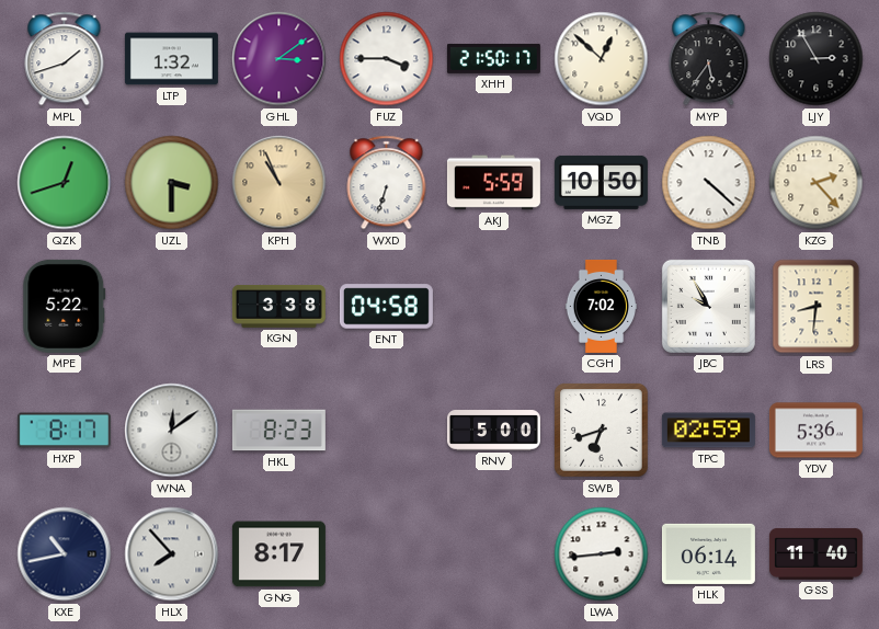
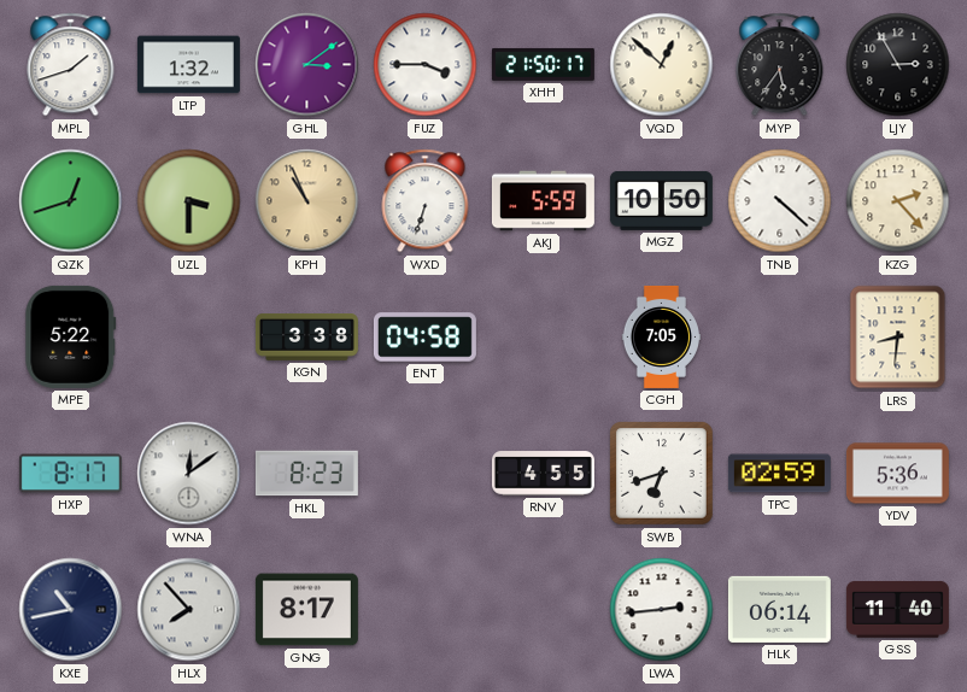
CGH: 7:02 -> 7:05 (661, 336)
JBC: 9:55 -> none (708, 306)
RNV: 5:00 -> 4:55 (543, 474)
